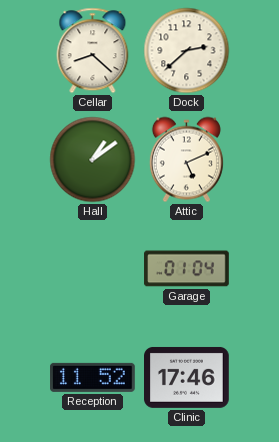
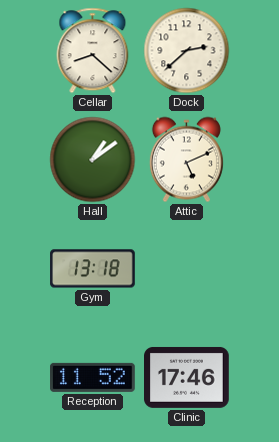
Gym: none -> 13:18 (93, 269)
Garage: 01:04 -> none (187, 269)
